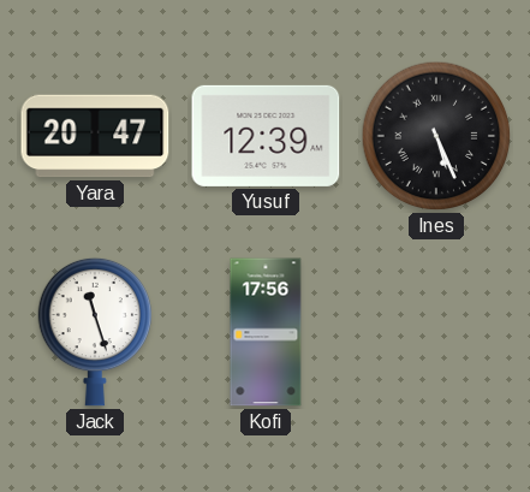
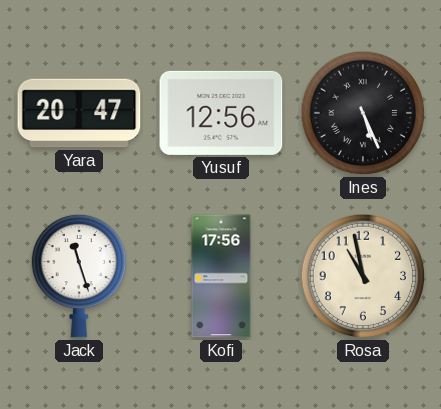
Yusuf: 12:39 -> 12:56 (221, 113)
Rosa: none -> 10:58 (363, 276)
